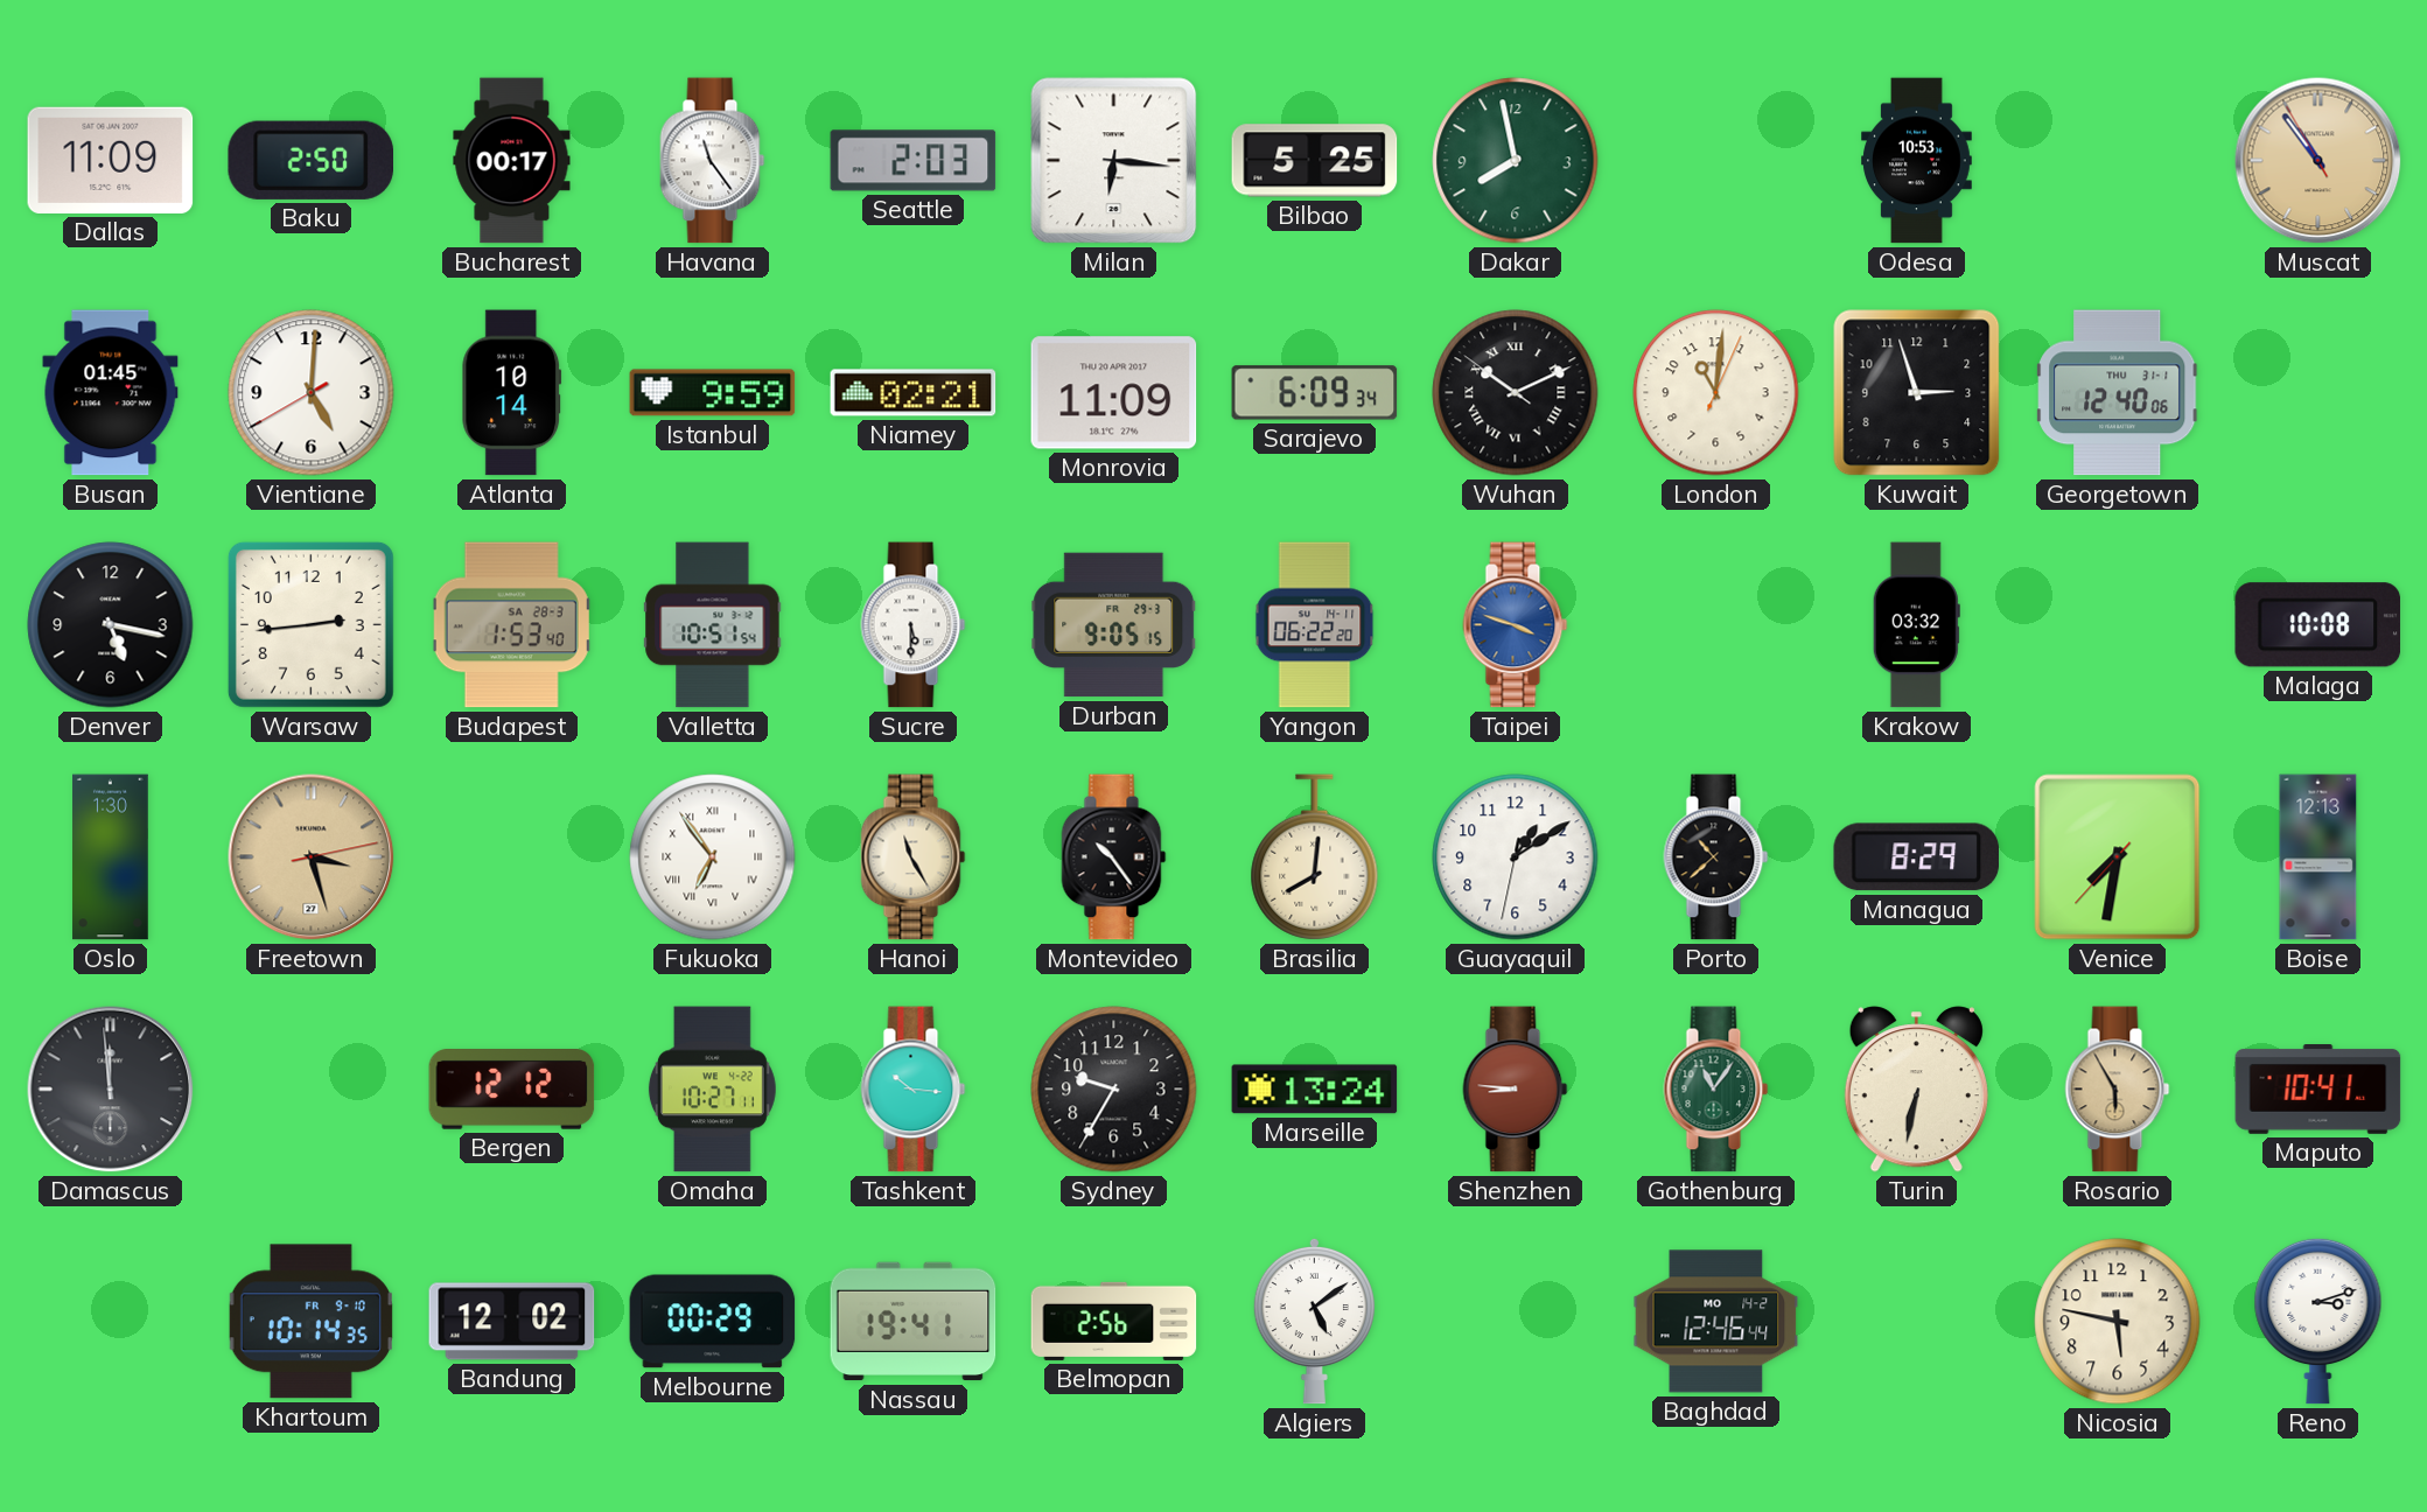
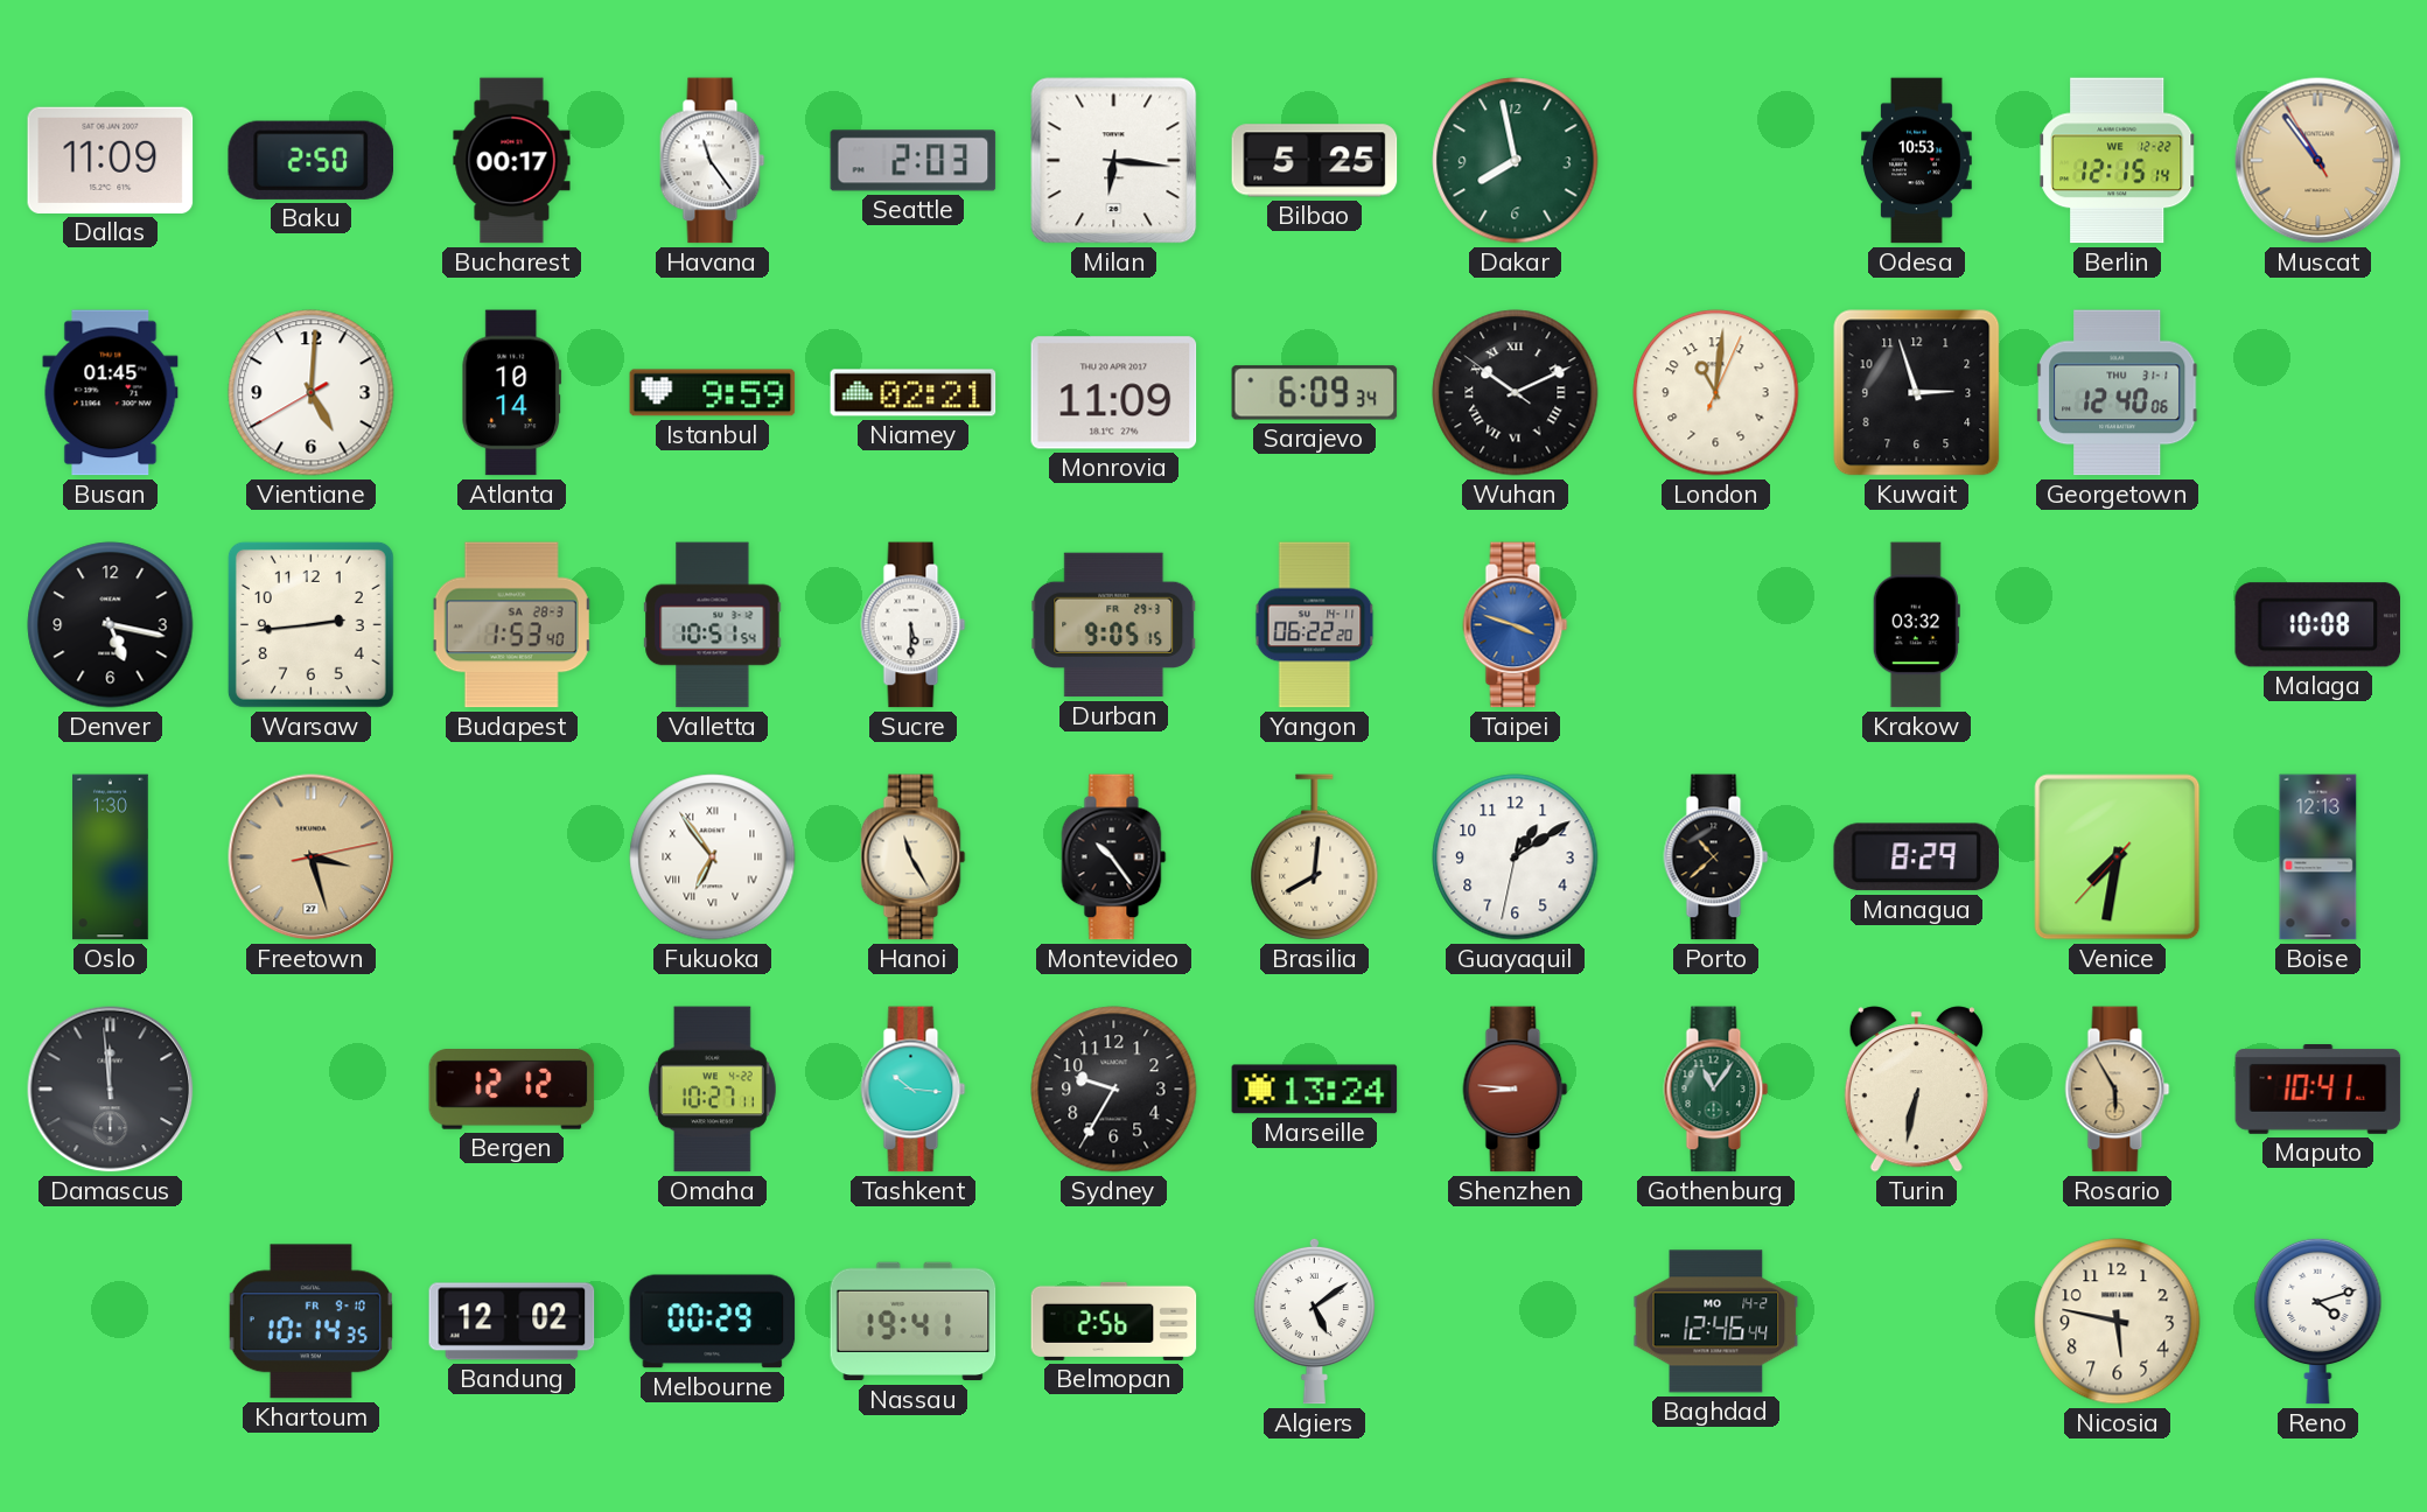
Berlin: none -> 12:15 (2118, 161)
Reno: 3:12 -> 4:12 (2318, 1321)
